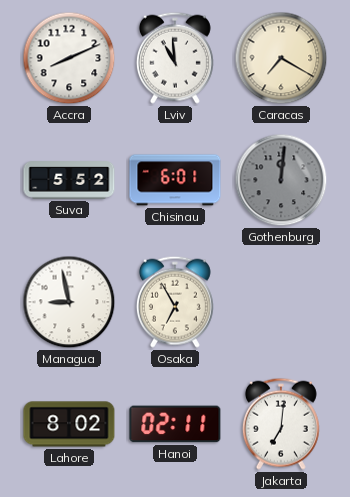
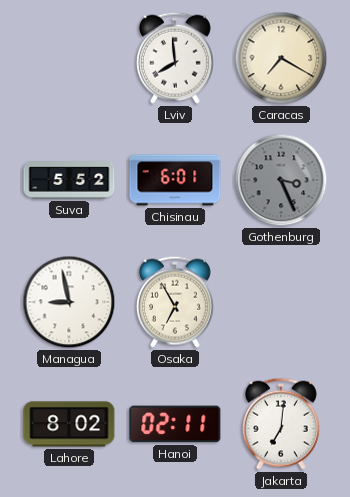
Accra: 8:11 -> none (69, 58)
Lviv: 10:59 -> 7:59 (175, 58)
Gothenburg: 12:01 -> 3:26 (281, 180)
